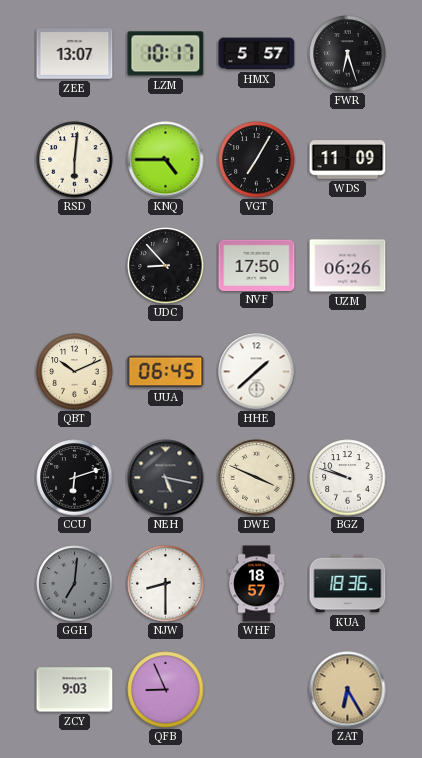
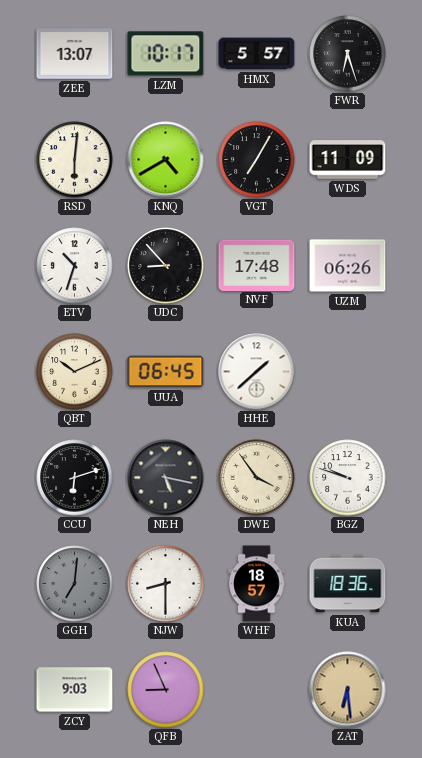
KNQ: 4:45 -> 4:40 (166, 160)
ETV: none -> 10:33 (75, 266)
NVF: 17:50 -> 17:48 (257, 265)
DWE: 3:49 -> 3:54 (257, 478)
ZAT: 6:25 -> 6:29 (348, 690)
